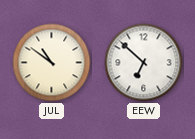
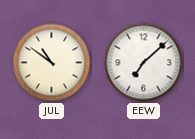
EEW: 6:52 -> 7:08 (144, 63)
